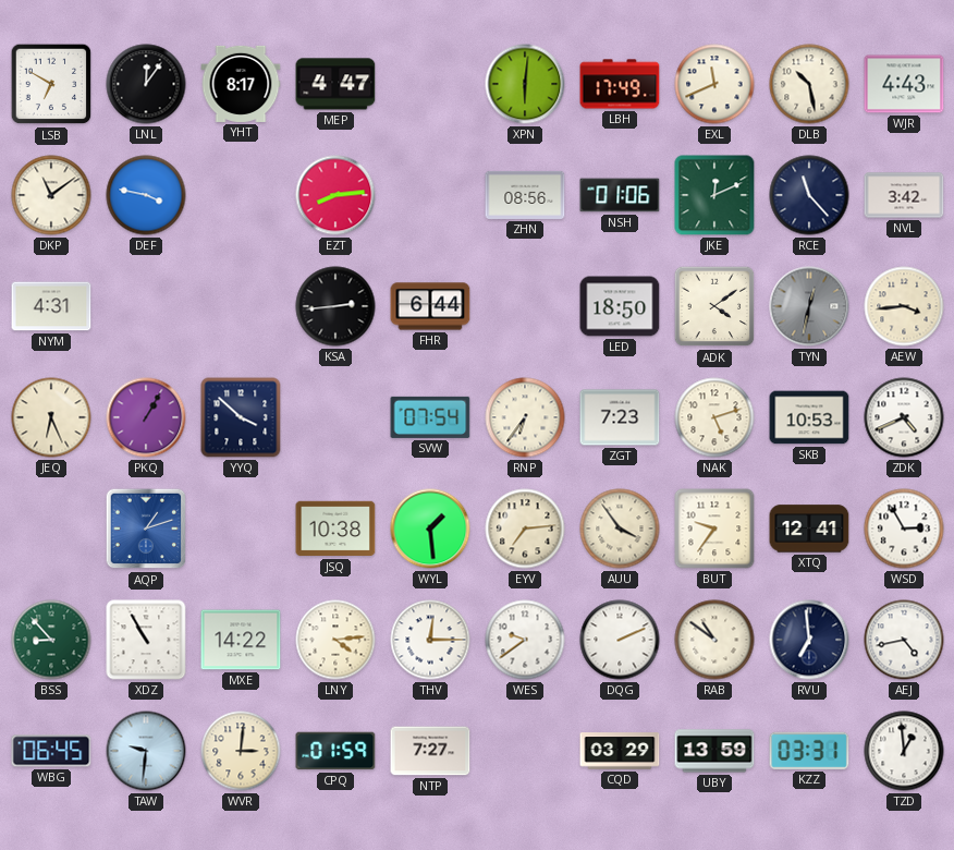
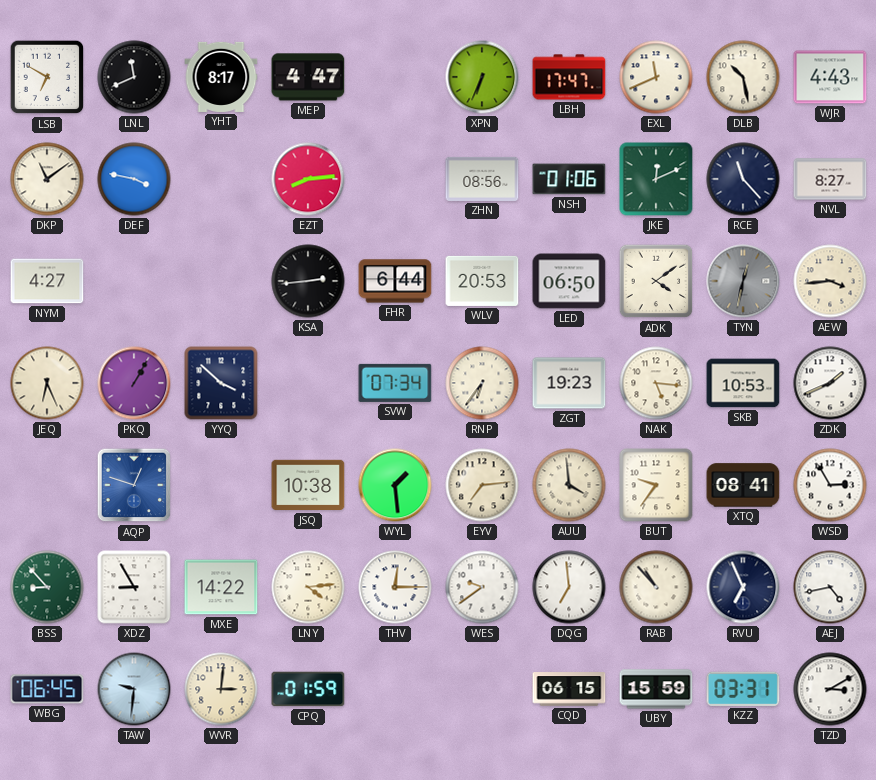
LNL: 12:06 -> 11:41 (134, 77)
XPN: 6:01 -> 6:34 (482, 77)
LBH: 17:49 -> 17:47 (569, 77)
NVL: 3:42 -> 8:27 (830, 179)
NYM: 4:31 -> 4:27 (47, 281)
WLV: none -> 20:53 (482, 281)
LED: 18:50 -> 06:50 (569, 281)
SVW: 07:54 -> 07:34 (395, 383)
ZGT: 7:23 -> 19:23 (569, 383)
NAK: 5:12 -> 5:16 (656, 383)
ZDK: 4:41 -> 1:41 (830, 383)
AQP: 1:12 -> 12:48 (134, 485)
AUU: 3:54 -> 3:59 (569, 485)
XTQ: 12:41 -> 08:41 (743, 485)
XDZ: 10:55 -> 8:55 (134, 587)
DQG: 2:11 -> 6:59 (569, 587)
RAB: 10:51 -> 10:53 (656, 587)
RVU: 6:59 -> 6:56 (743, 587)
NTP: 7:27 -> none (430, 751)
CQD: 03:29 -> 06:15 (569, 689)
UBY: 13:59 -> 15:59 (656, 689)
TZD: 12:59 -> 3:10 (830, 689)
